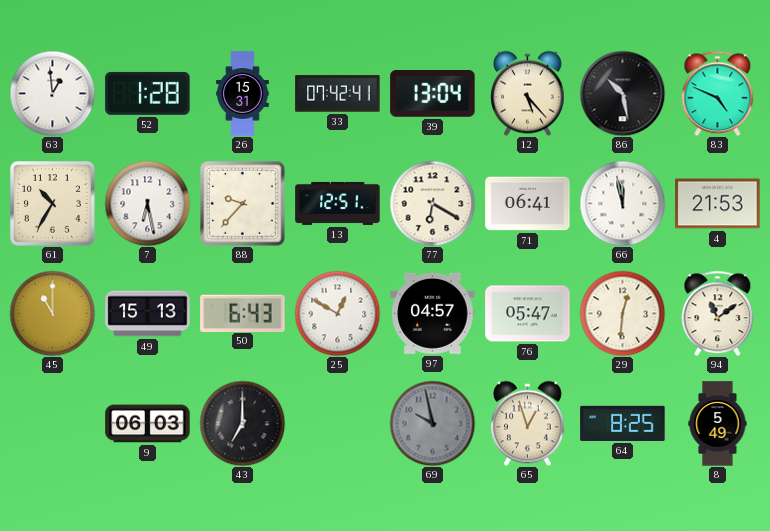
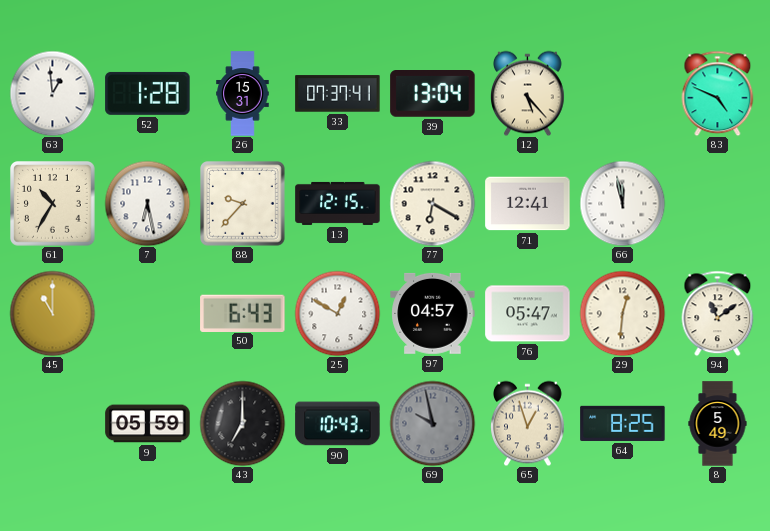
33: 07:42 -> 07:37 (338, 94)
86: 10:28 -> none (622, 93)
13: 12:51 -> 12:15 (338, 203)
71: 06:41 -> 12:41 (528, 204)
4: 21:53 -> none (718, 204)
49: 15:13 -> none (148, 314)
9: 06:03 -> 05:59 (148, 424)
90: none -> 10:43 (338, 424)
